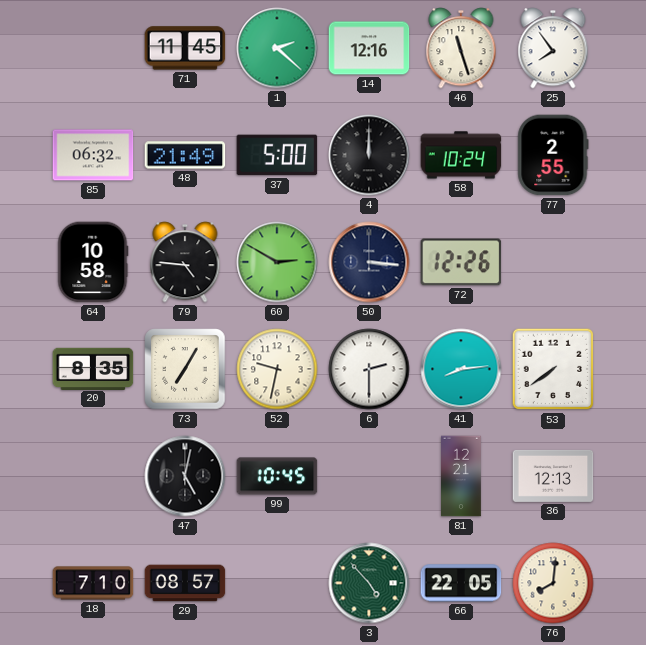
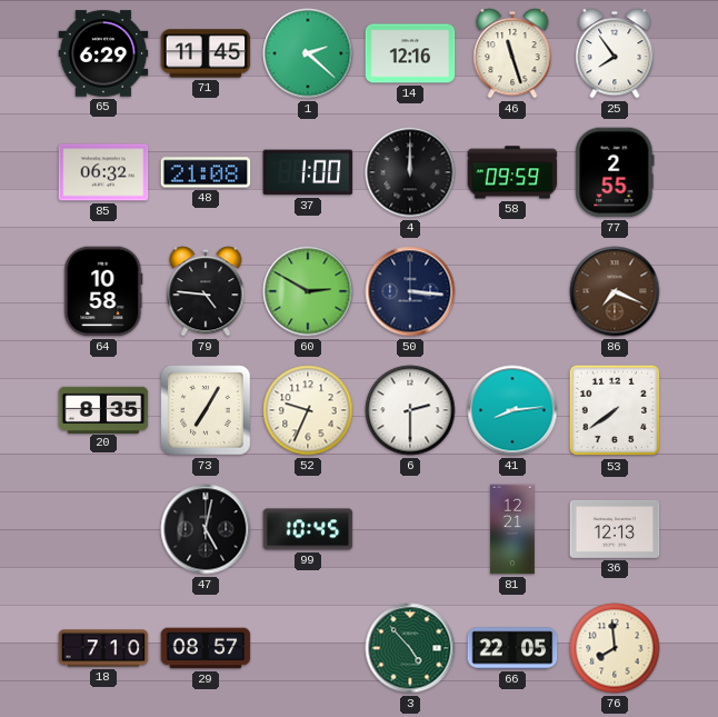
65: none -> 6:29 (103, 53)
48: 21:49 -> 21:08 (206, 172)
37: 5:00 -> 1:00 (308, 172)
58: 10:24 -> 09:59 (512, 172)
72: 12:26 -> none (461, 262)
86: none -> 7:19 (615, 291)
52: 9:32 -> 9:34 (308, 410)
76: 8:01 -> 7:59 (615, 648)
